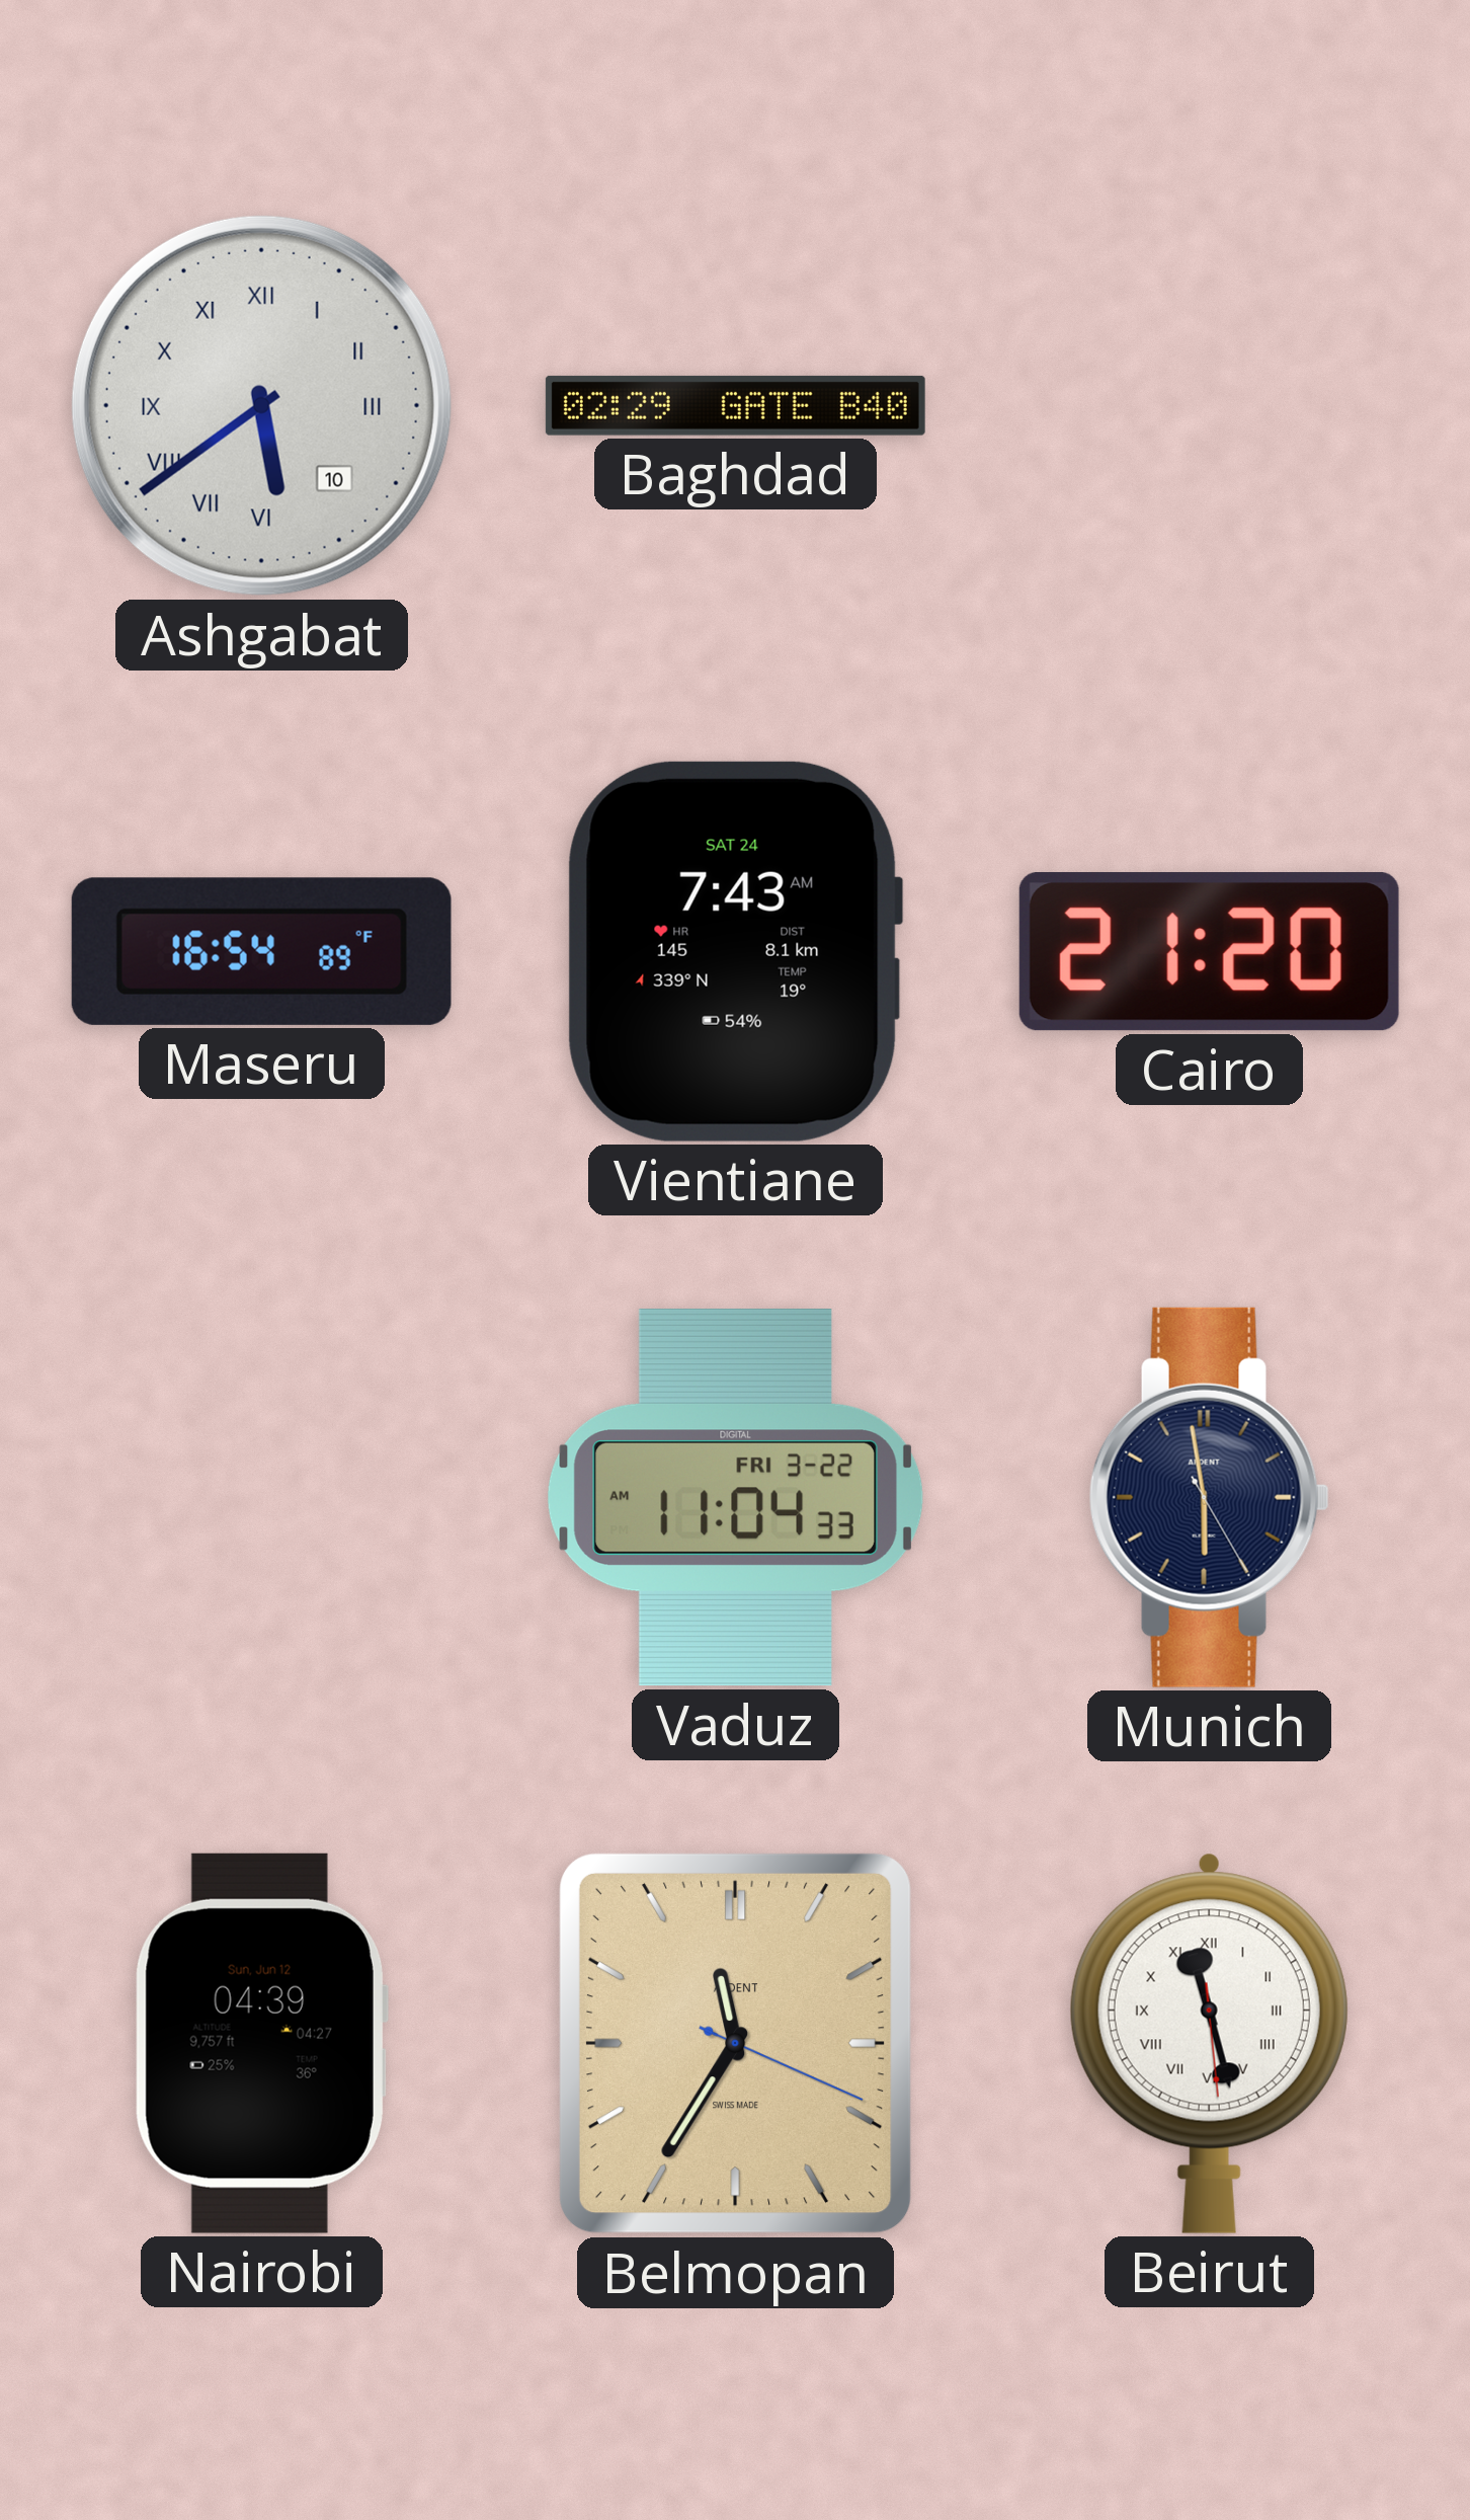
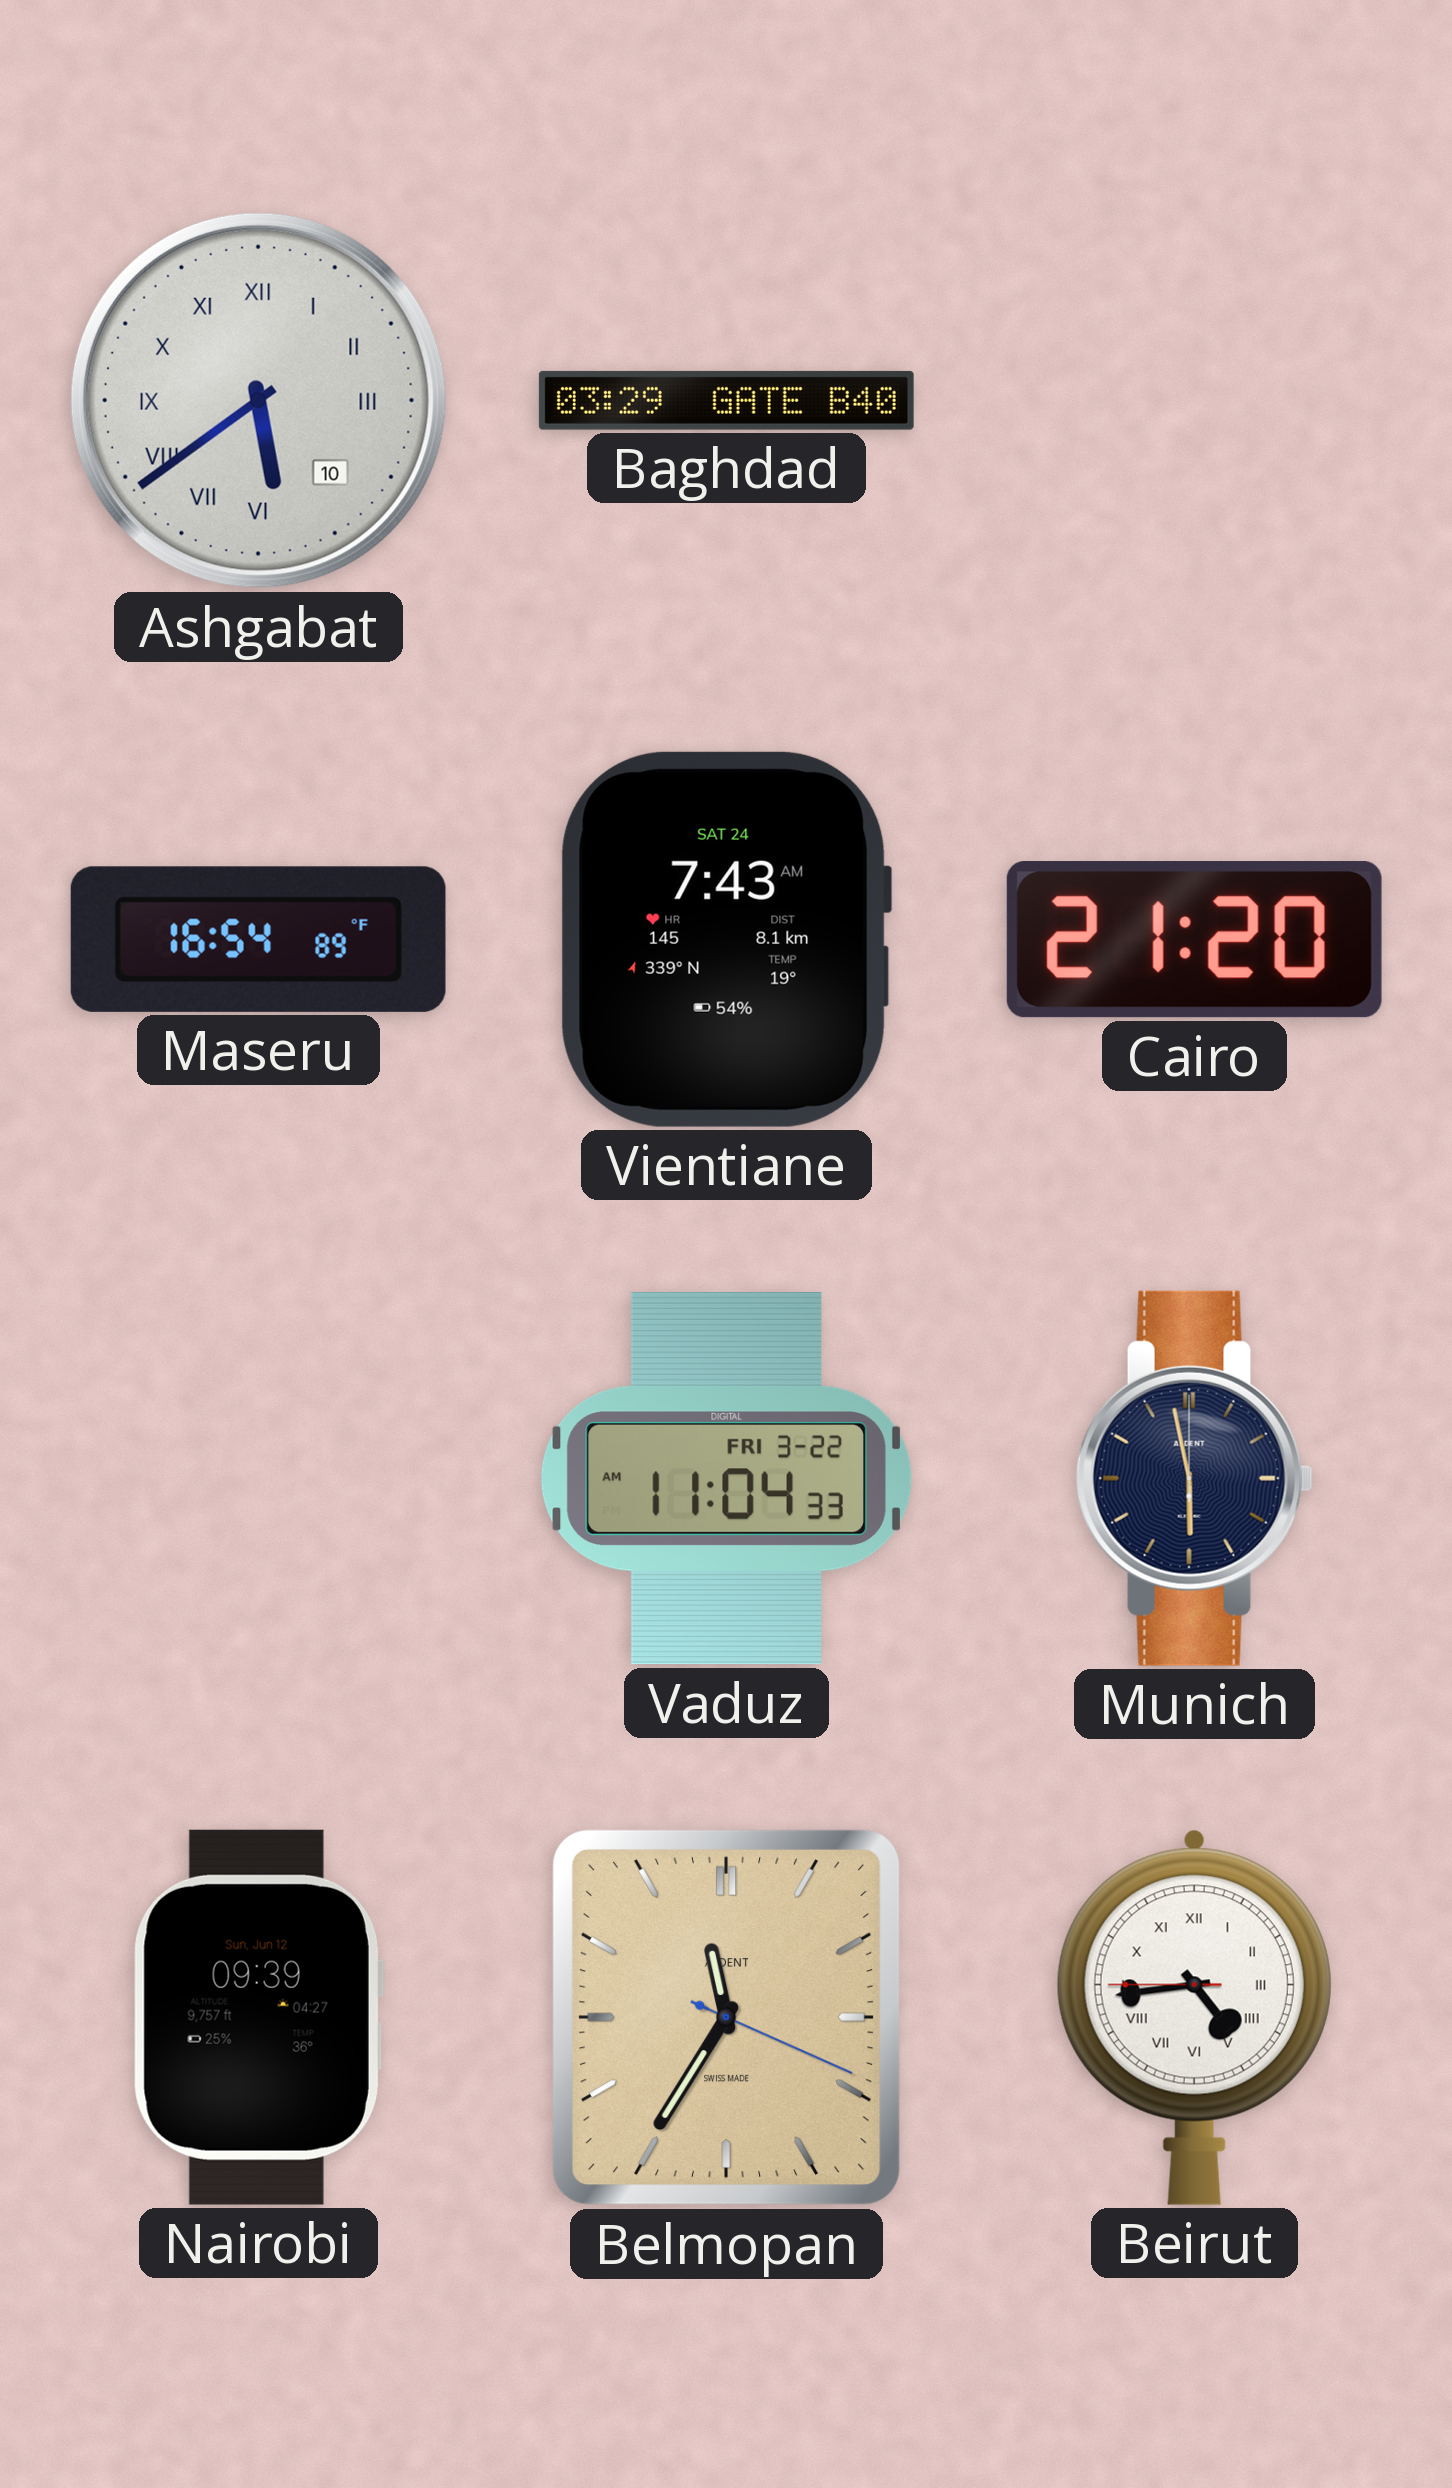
Baghdad: 02:29 -> 03:29 (726, 400)
Munich: 5:58:25 -> 5:58:00 (1194, 1478)
Nairobi: 04:39 -> 09:39 (258, 2017)
Beirut: 11:27 -> 4:43 (1194, 2017)
